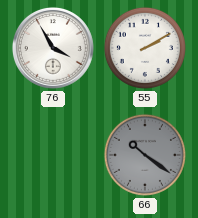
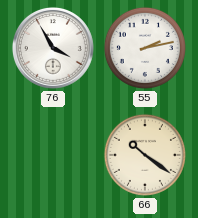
55: 2:10 -> 2:13 (145, 48)
66 dial: grey -> cream (145, 155)
